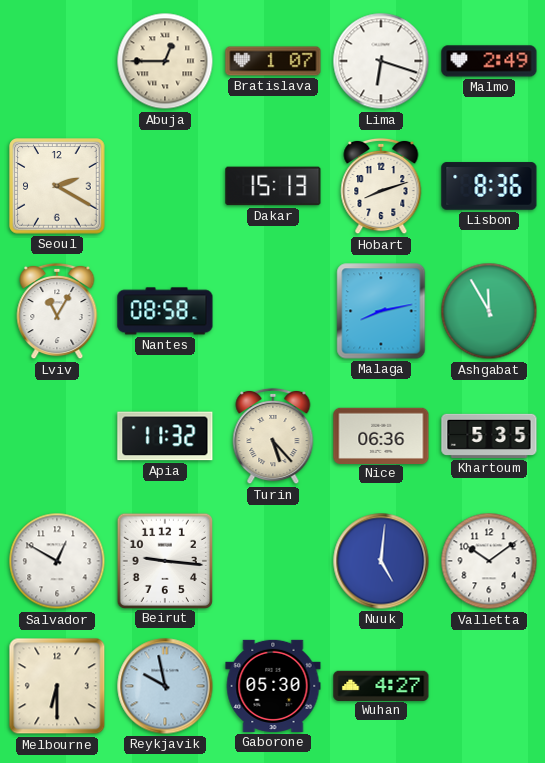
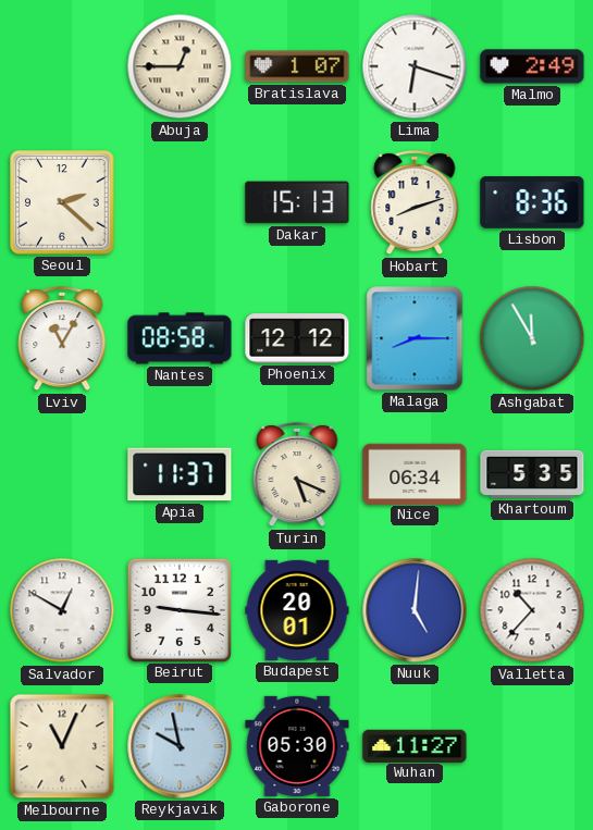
Seoul: 2:20 -> 2:22 (62, 202)
Phoenix: none -> 12:12 (297, 338)
Malaga: 8:13 -> 8:15 (415, 338)
Apia: 11:32 -> 11:37 (180, 474)
Turin: 5:23 -> 5:19 (297, 474)
Nice: 06:36 -> 06:34 (415, 473)
Budapest: none -> 20:01 (297, 610)
Valletta: 10:09 -> 10:37 (532, 610)
Melbourne: 6:30 -> 11:04 (62, 746)
Wuhan: 4:27 -> 11:27 (415, 745)
